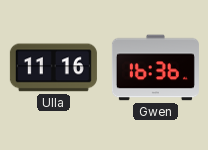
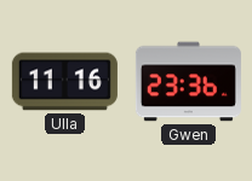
Gwen: 16:36 -> 23:36 (188, 82)
